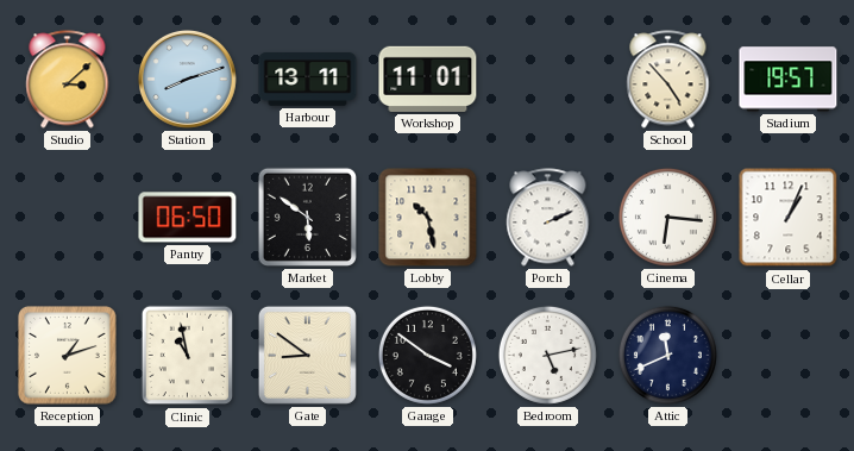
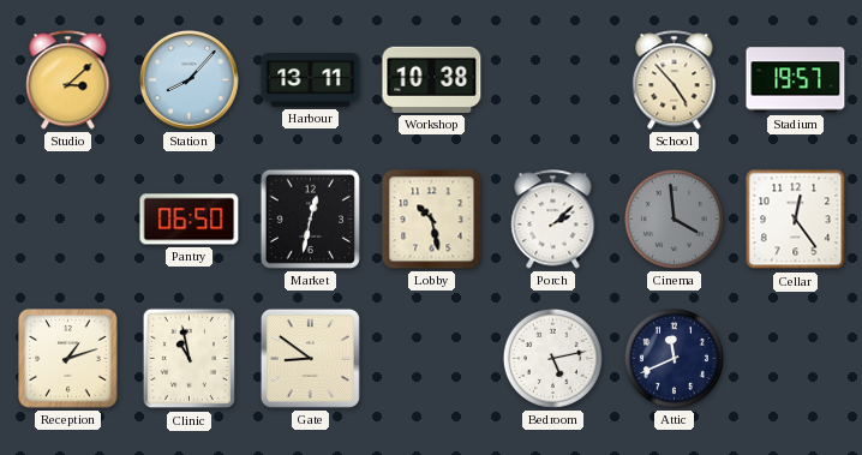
Station: 8:12 -> 8:07 (190, 80)
Workshop: 11:01 -> 10:38 (432, 79)
Market: 5:51 -> 12:32 (310, 218)
Porch: 2:11 -> 2:08 (553, 220)
Cinema: 6:16 -> 3:59 (674, 218)
Cinema dial: white -> grey (674, 218)
Cellar: 1:04 -> 12:24 (796, 220)
Garage: 3:51 -> none (427, 355)
